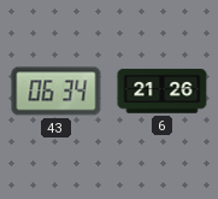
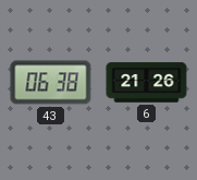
43: 06:34 -> 06:38 (51, 83)
